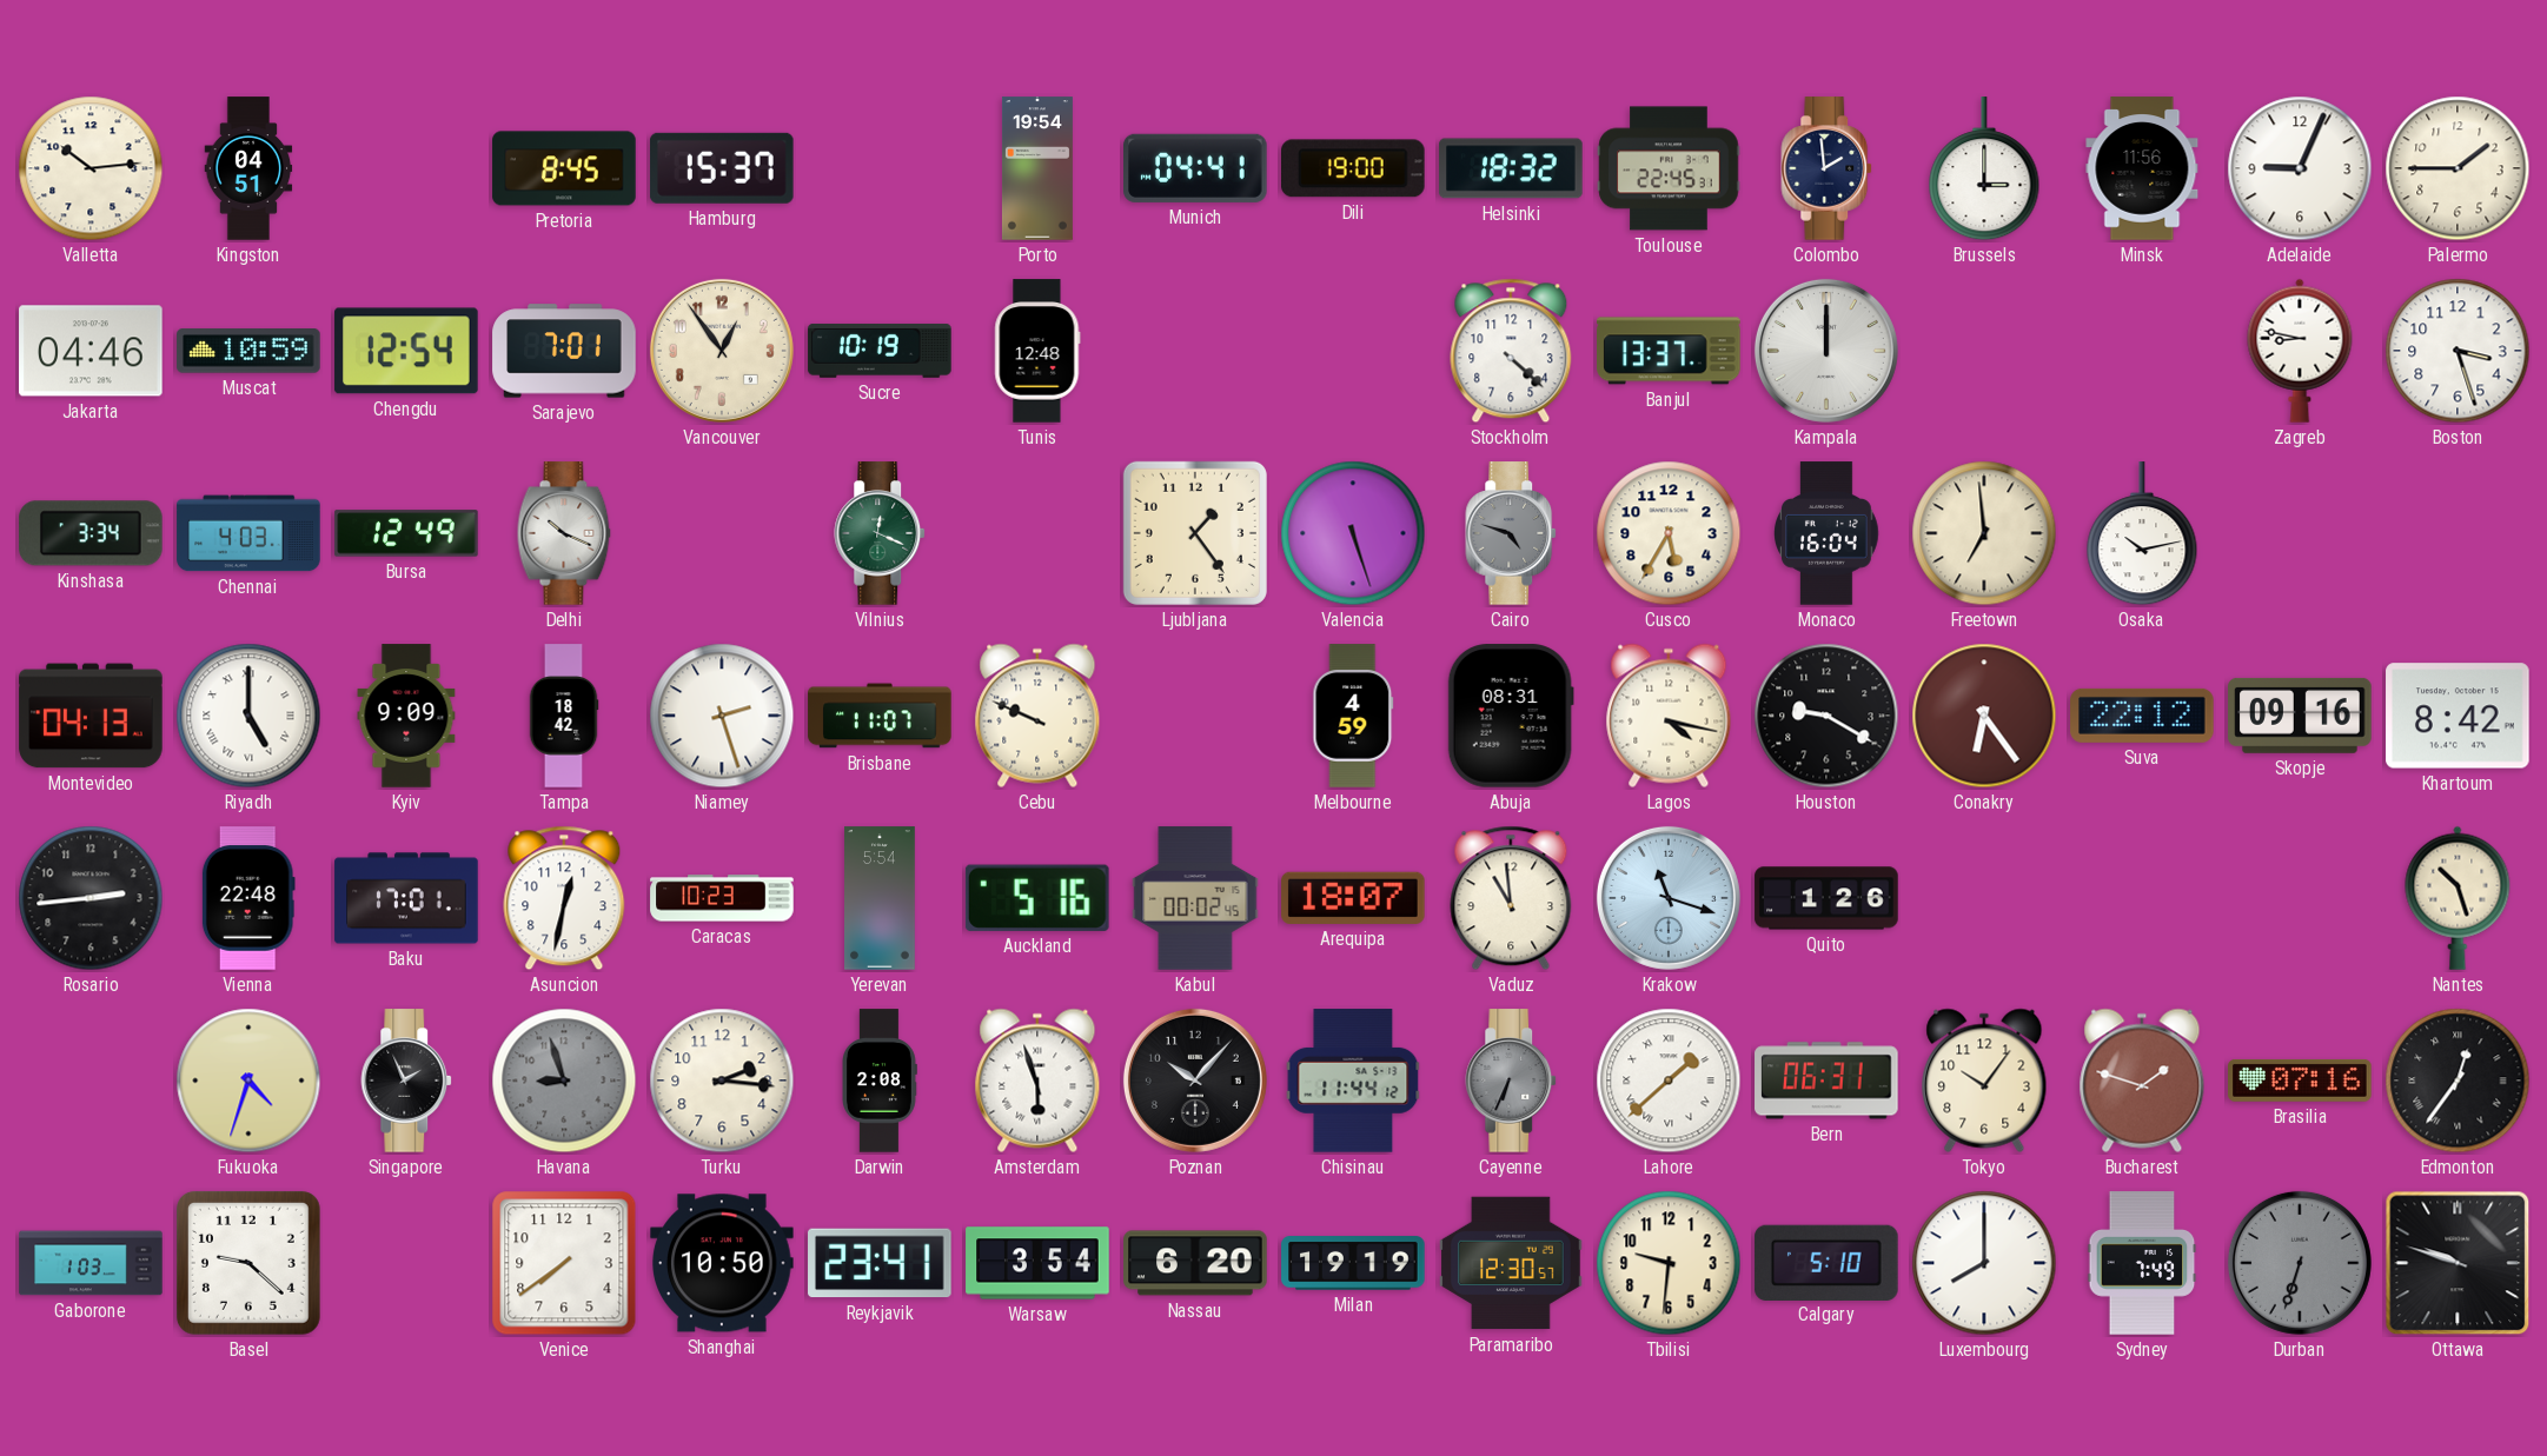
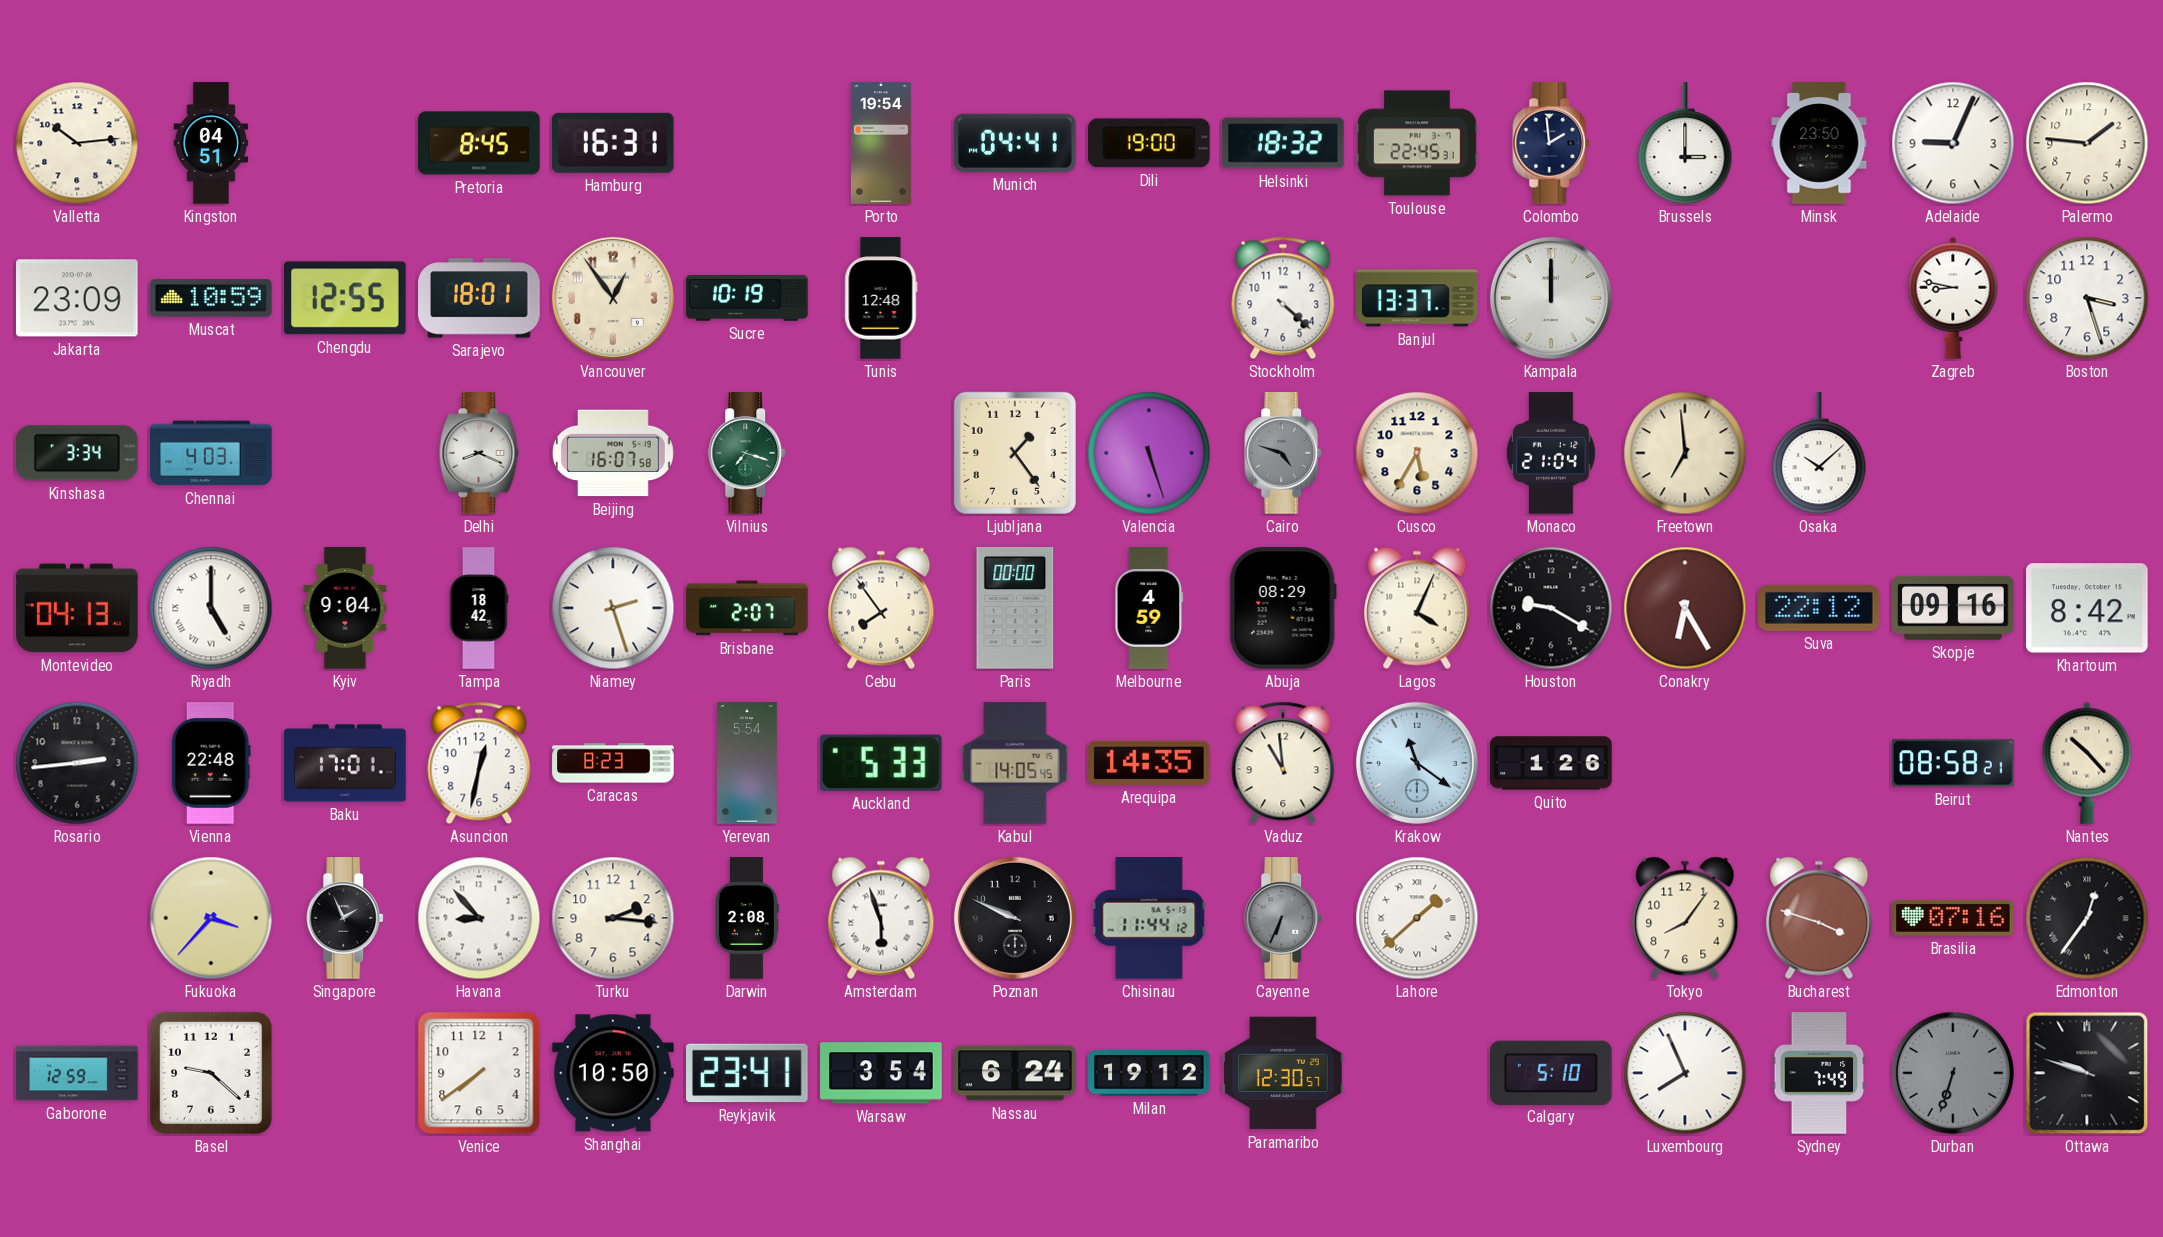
Hamburg: 15:37 -> 16:31 (613, 143)
Minsk: 11:56 -> 23:50 (1819, 143)
Palermo: 1:45 -> 1:46 (2087, 143)
Jakarta: 04:46 -> 23:09 (77, 298)
Chengdu: 12:54 -> 12:55 (345, 298)
Sarajevo: 7:01 -> 18:01 (479, 298)
Bursa: 12:49 -> none (406, 533)
Delhi: 10:19 -> 8:19 (479, 453)
Beijing: none -> 16:07 (613, 453)
Vilnius: 12:19 -> 7:18 (748, 453)
Monaco: 16:04 -> 21:04 (1551, 453)
Osaka: 10:13 -> 10:08 (1819, 454)
Kyiv: 9:09 -> 9:04 (345, 608)
Brisbane: 11:07 -> 2:07 (747, 608)
Cebu: 9:49 -> 7:54 (881, 608)
Paris: none -> 00:00 (1015, 609)
Abuja: 08:31 -> 08:29 (1283, 608)
Lagos: 4:17 -> 4:04 (1417, 608)
Conakry: 6:24 -> 6:25 (1685, 608)
Caracas: 10:23 -> 8:23 (613, 763)
Auckland: 5:16 -> 5:33 (881, 763)
Kabul: 00:02 -> 14:05 (1015, 763)
Arequipa: 18:07 -> 14:35 (1149, 763)
Krakow: 11:18 -> 11:21 (1417, 763)
Beirut: none -> 08:58 (1953, 763)
Nantes: 10:27 -> 10:23 (2087, 763)
Fukuoka: 4:33 -> 3:37 (211, 918)
Havana: 8:57 -> 8:53 (479, 918)
Havana dial: grey -> white (479, 918)
Poznan: 10:07 -> 9:49 (1015, 918)
Bern: 06:31 -> none (1826, 1081)
Tokyo: 10:06 -> 8:06 (1685, 918)
Bucharest: 1:48 -> 3:48 (1819, 918)
Gaborone: 1:03 -> 12:59 (77, 1073)
Nassau: 6:20 -> 6:24 (1015, 1073)
Milan: 19:19 -> 19:12 (1149, 1073)
Tbilisi: 9:31 -> none (1669, 1263)
Luxembourg: 8:00 -> 7:56 (1685, 1073)
